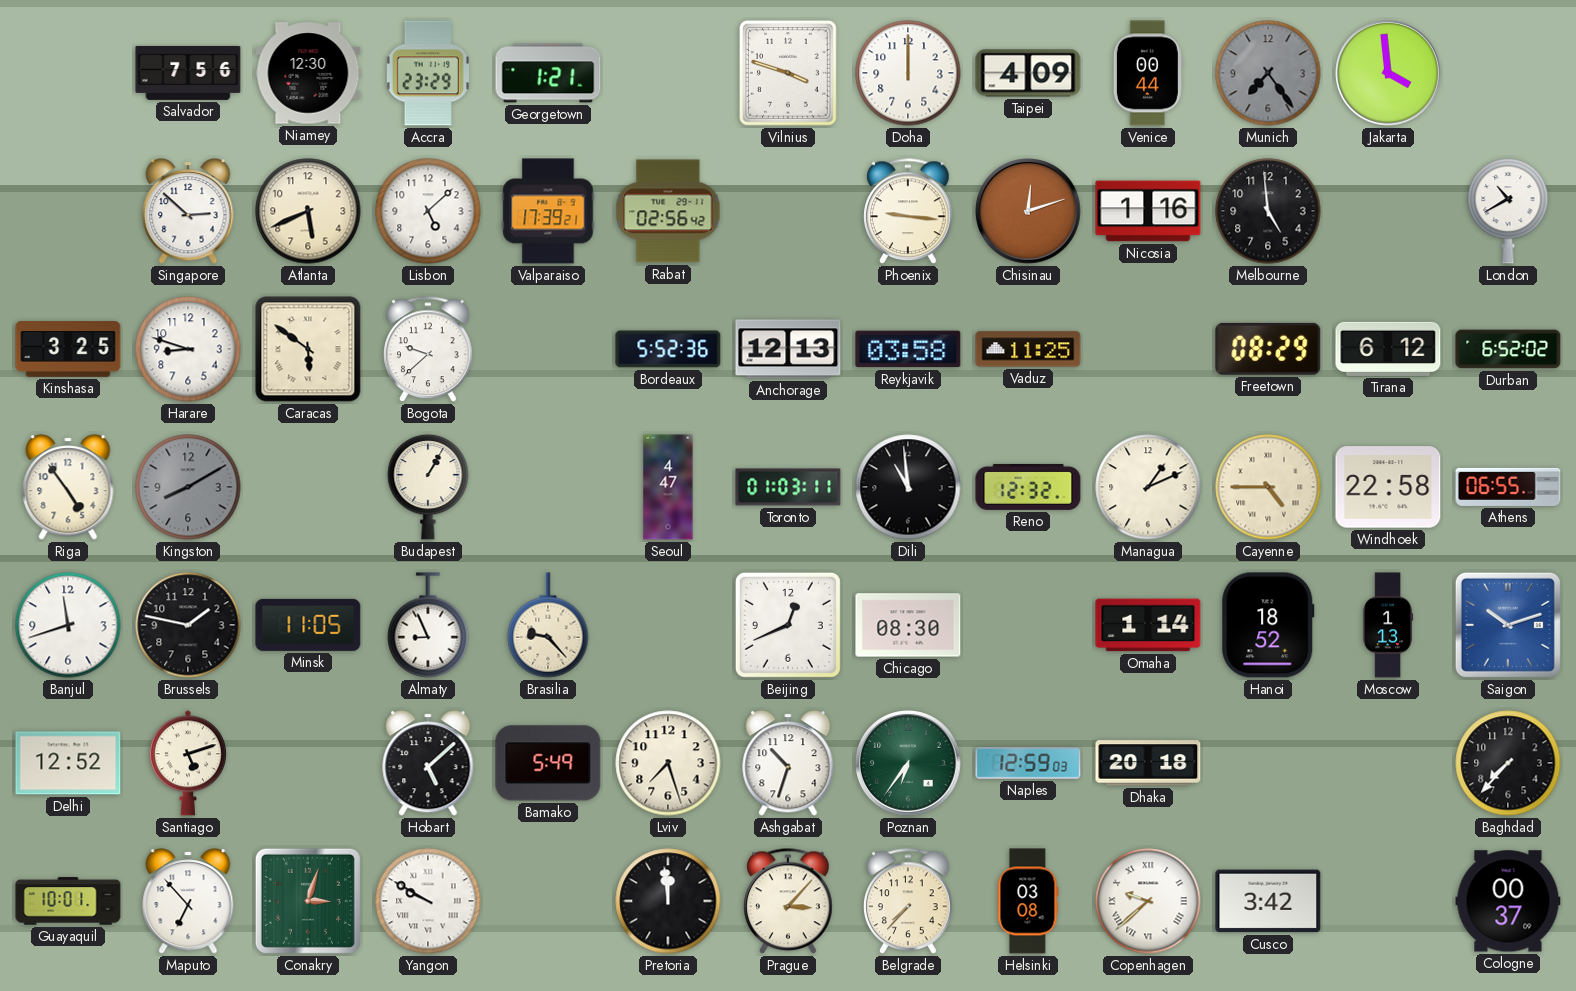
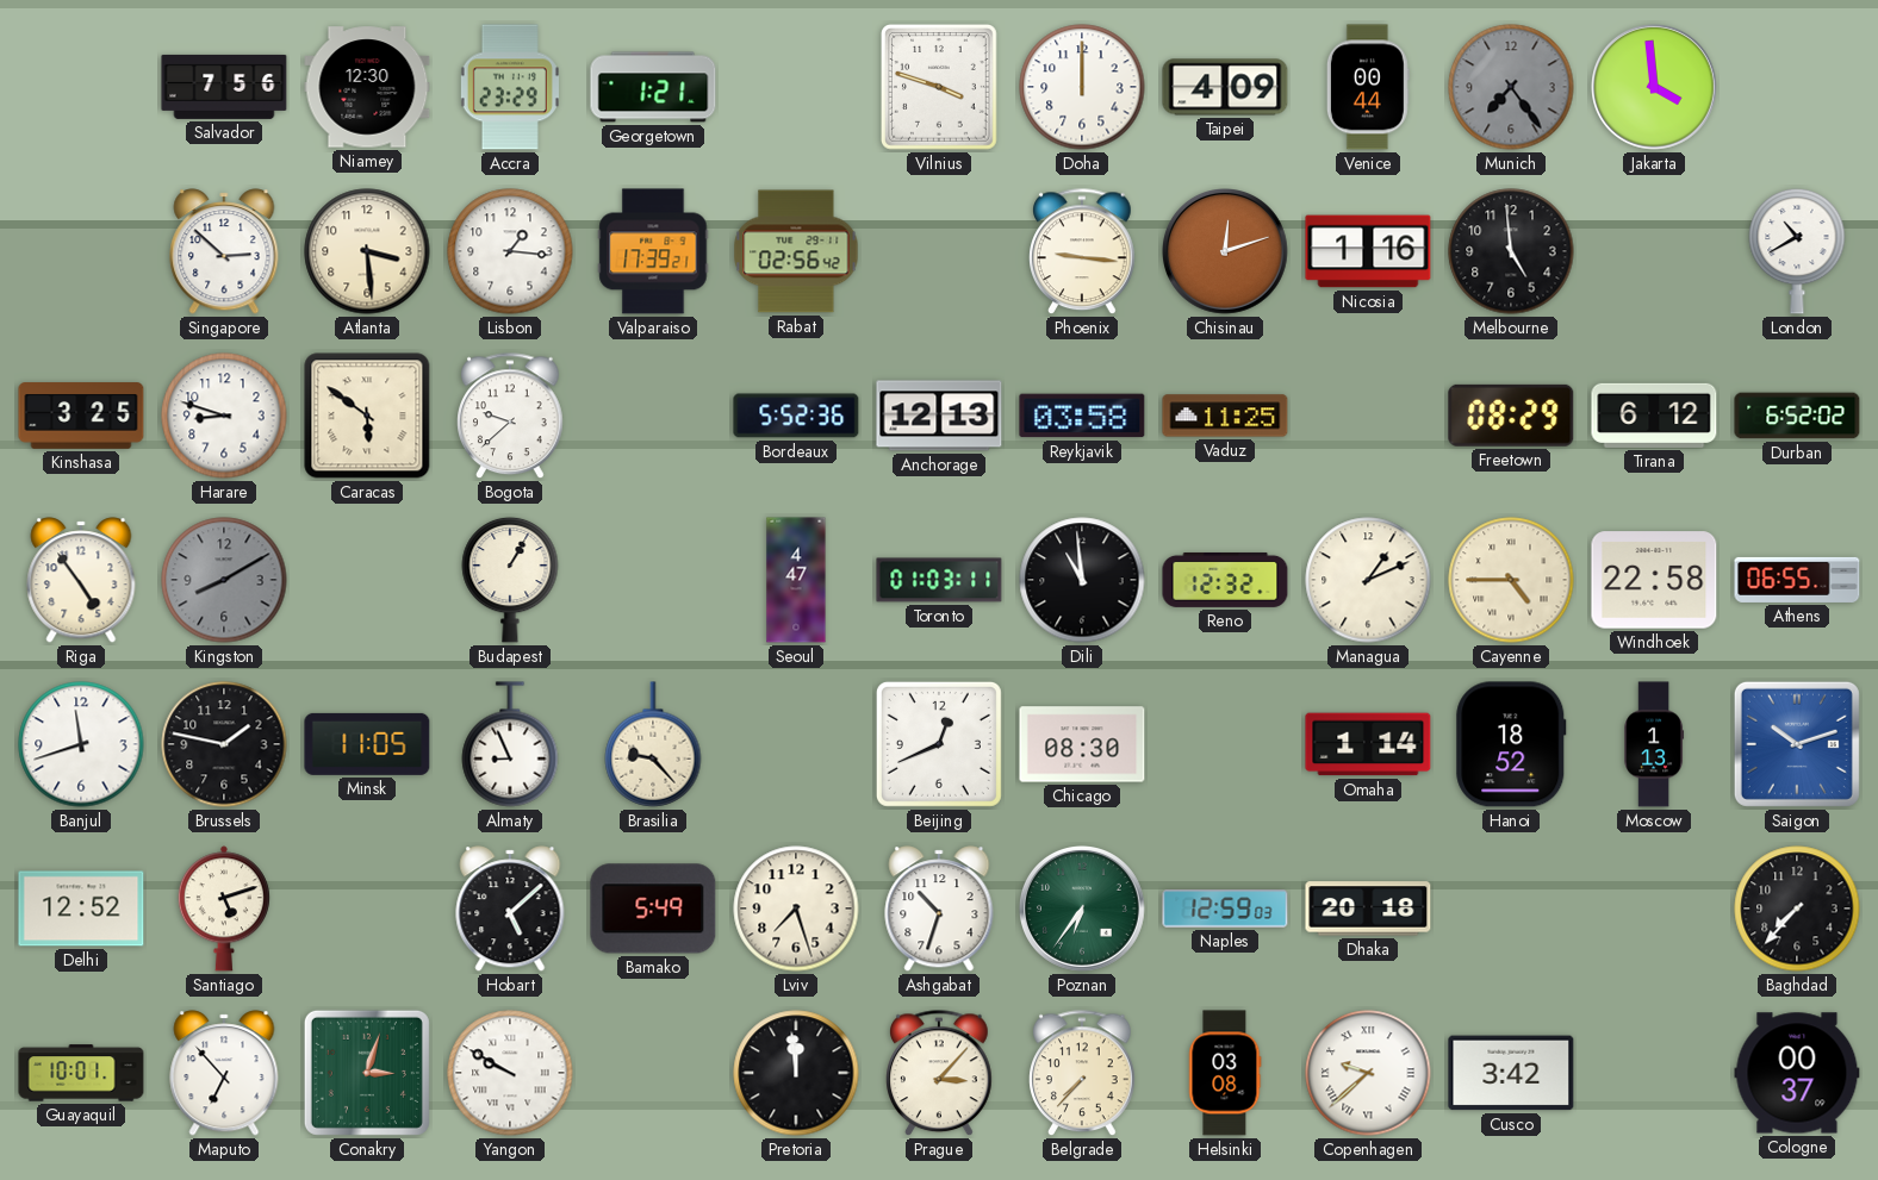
Atlanta: 5:41 -> 3:29 (367, 251)
Lisbon: 5:08 -> 1:16 (510, 251)
